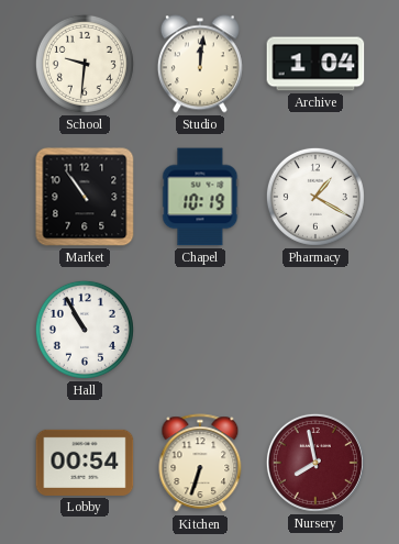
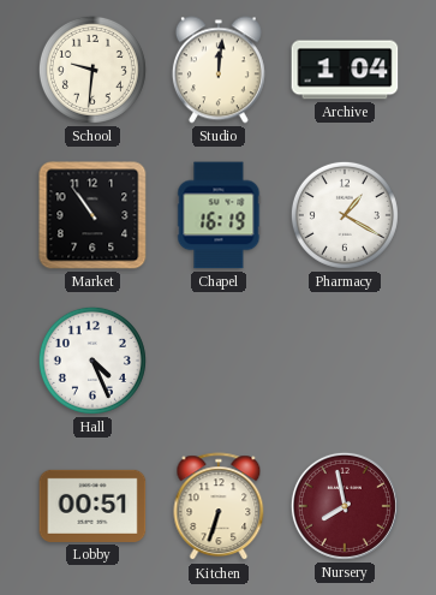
Chapel: 10:19 -> 16:19 (219, 215)
Hall: 10:55 -> 4:26 (92, 361)
Lobby: 00:54 -> 00:51 (92, 506)
